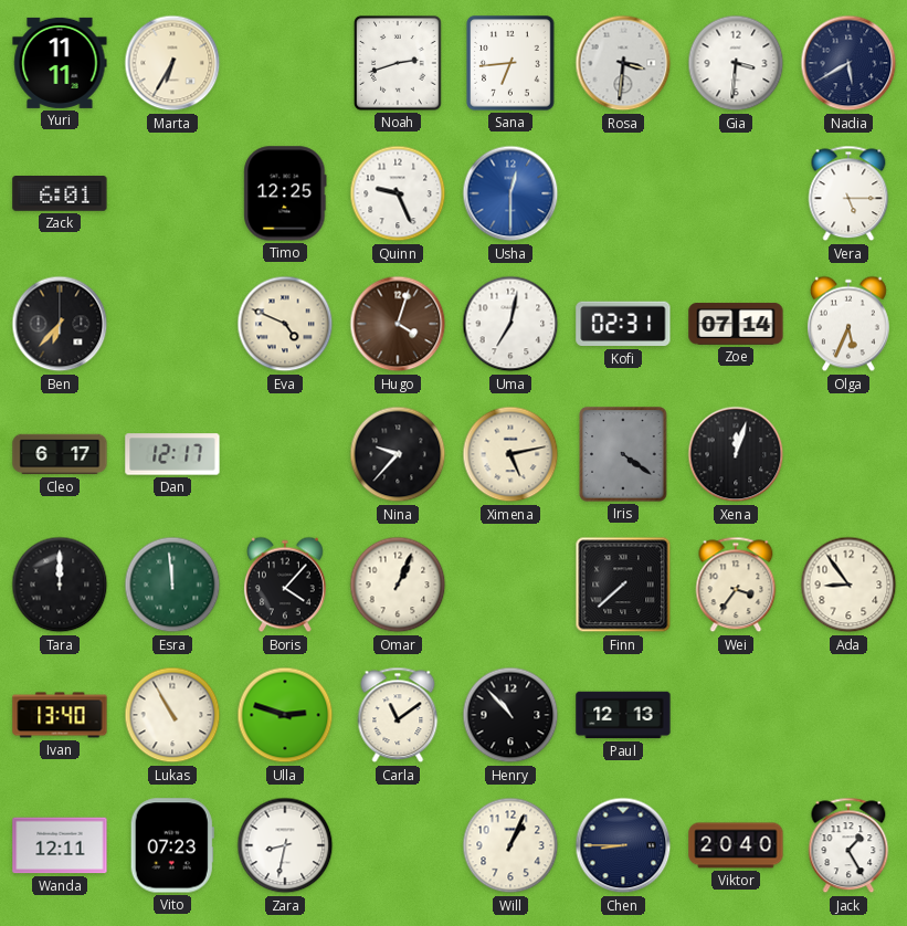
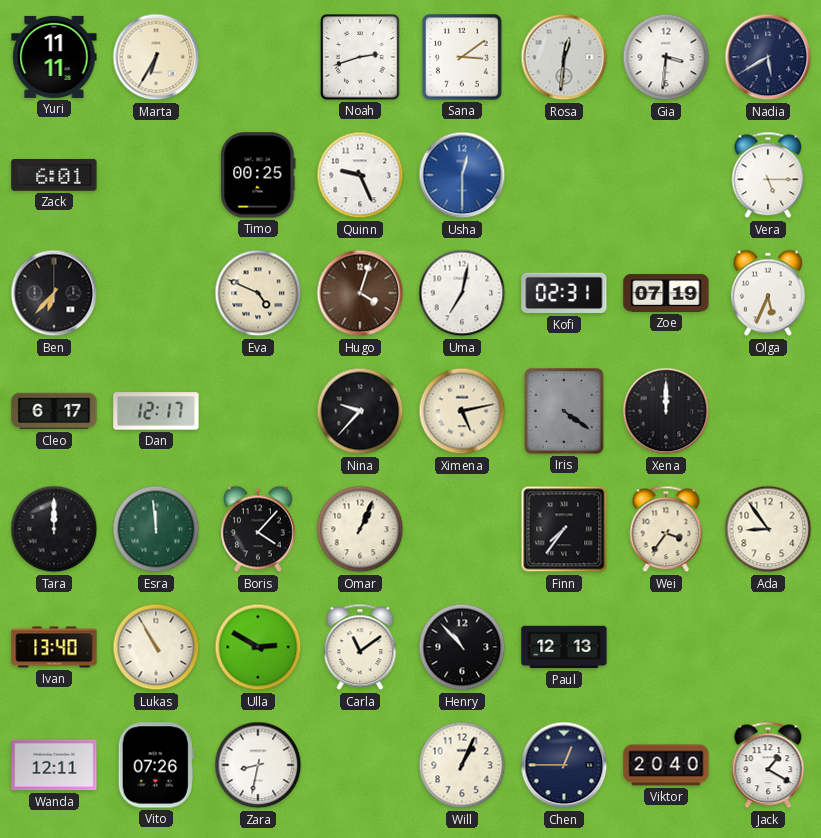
Sana: 6:44 -> 3:09 (462, 57)
Rosa: 3:31 -> 12:31 (564, 57)
Timo: 12:25 -> 00:25 (258, 175)
Zoe: 07:14 -> 07:19 (666, 293)
Xena: 12:03 -> 12:00 (666, 411)
Finn: 7:38 -> 7:36 (564, 529)
Ulla: 2:48 -> 2:50 (258, 647)
Vito: 07:23 -> 07:26 (156, 765)
Chen: 8:45 -> 12:45 (564, 765)
Jack: 1:25 -> 1:20 (768, 765)
